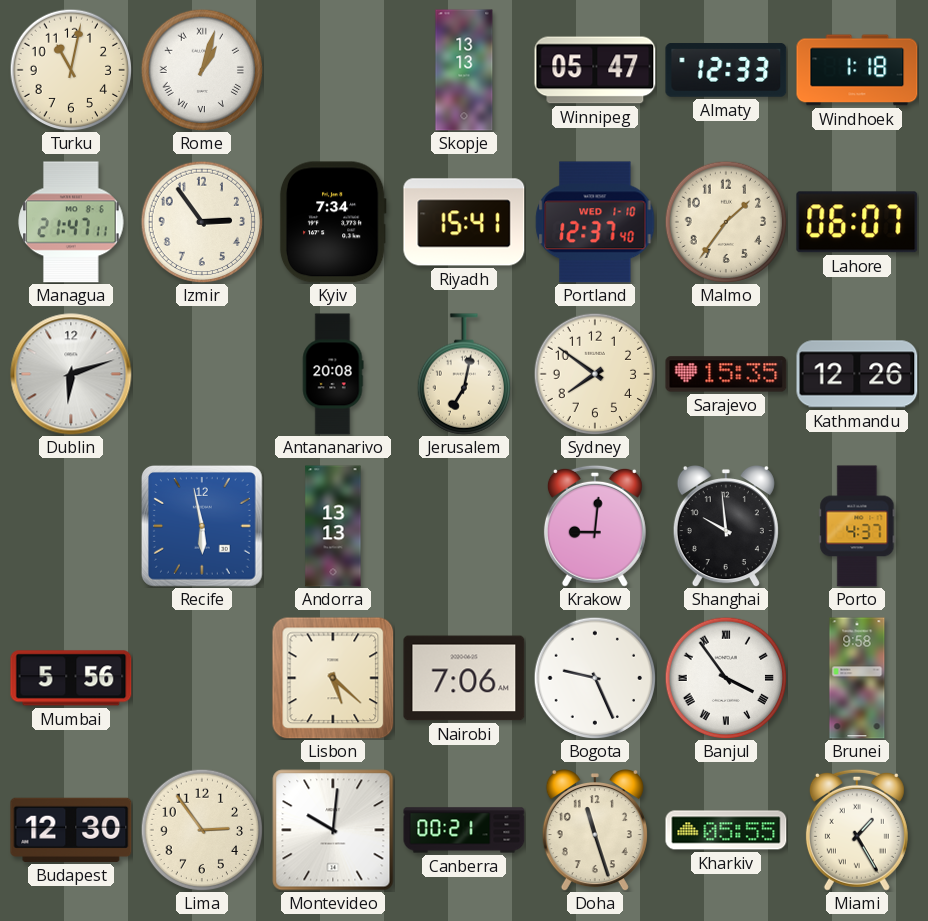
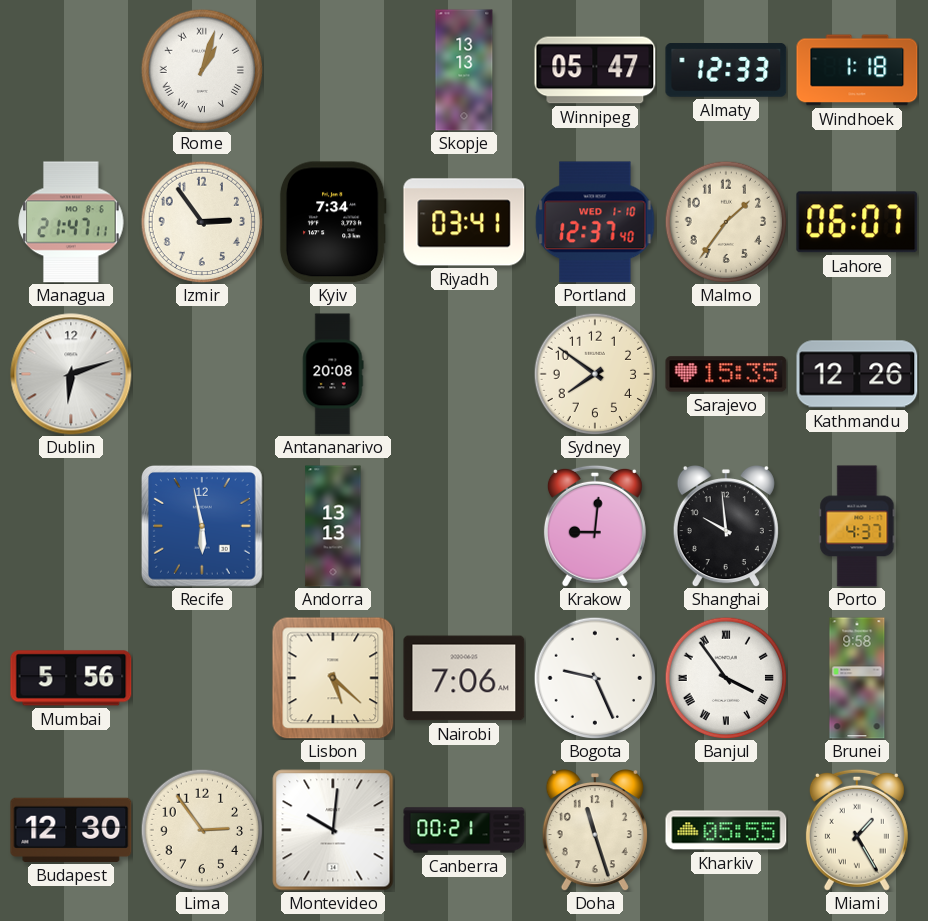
Turku: 11:02 -> none (71, 70)
Riyadh: 15:41 -> 03:41 (464, 222)
Jerusalem: 7:02 -> none (463, 374)
